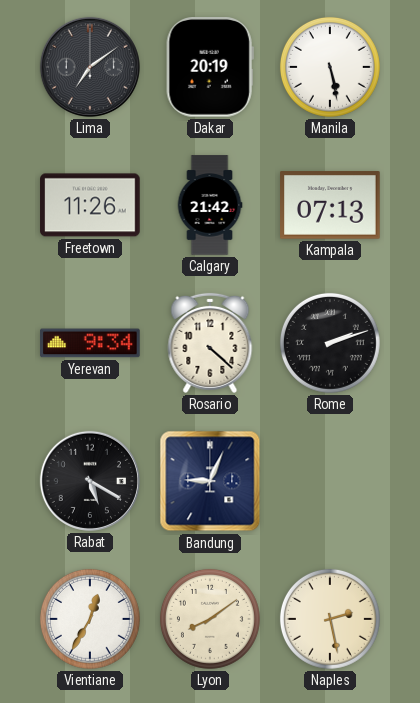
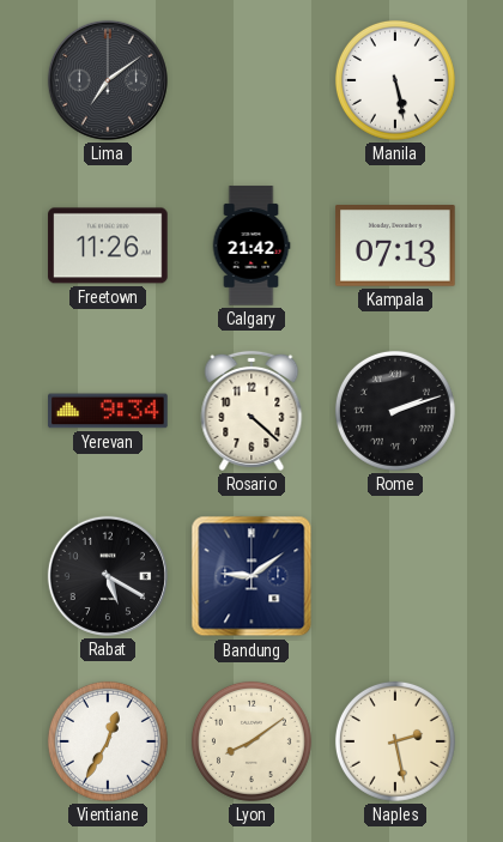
Dakar: 20:19 -> none (210, 68)
Bandung: 9:04 -> 9:09 (251, 576)
